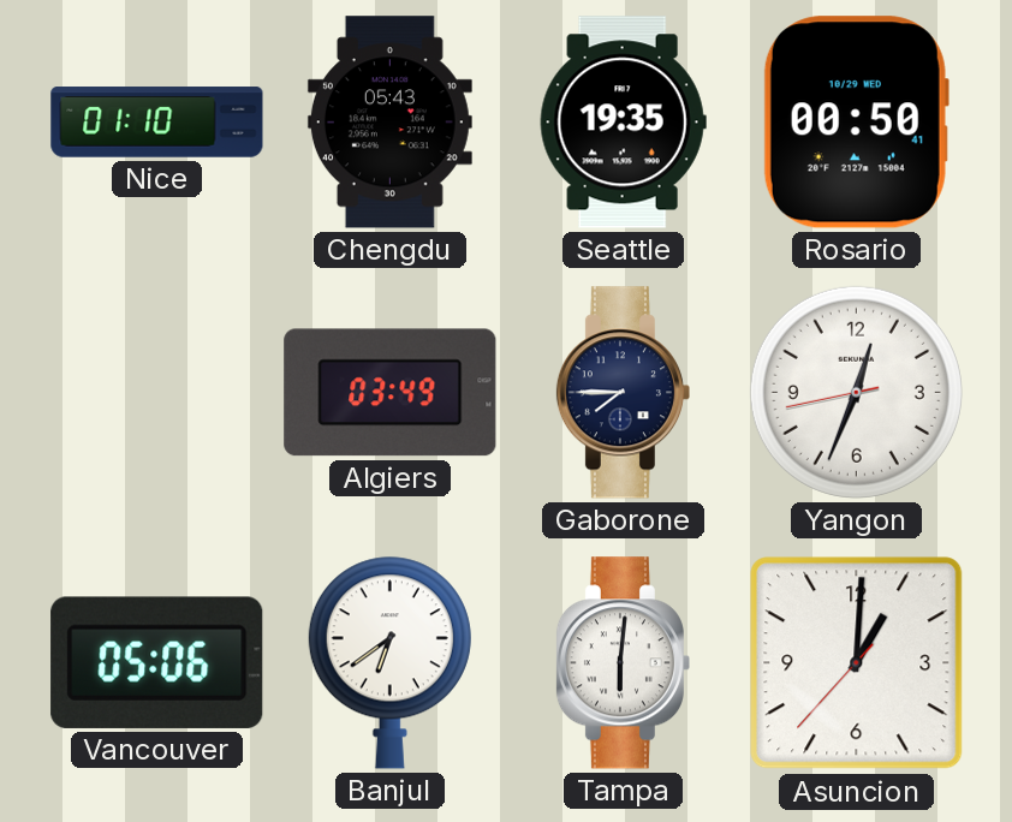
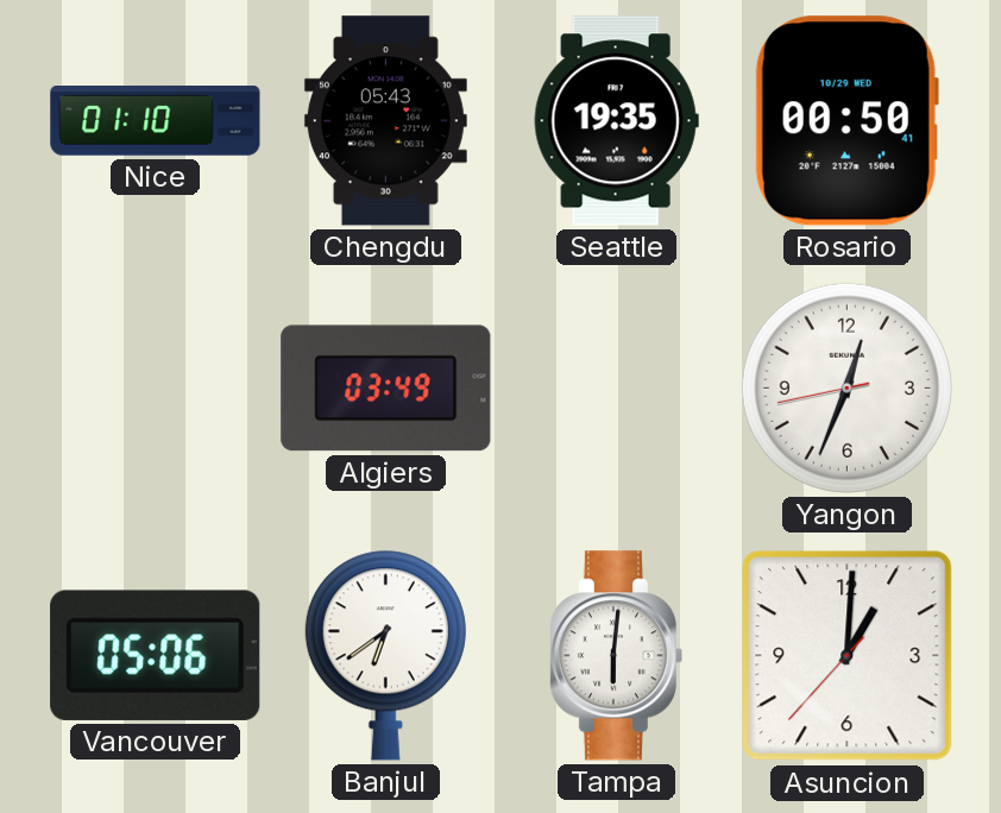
Gaborone: 7:45 -> none (623, 393)
